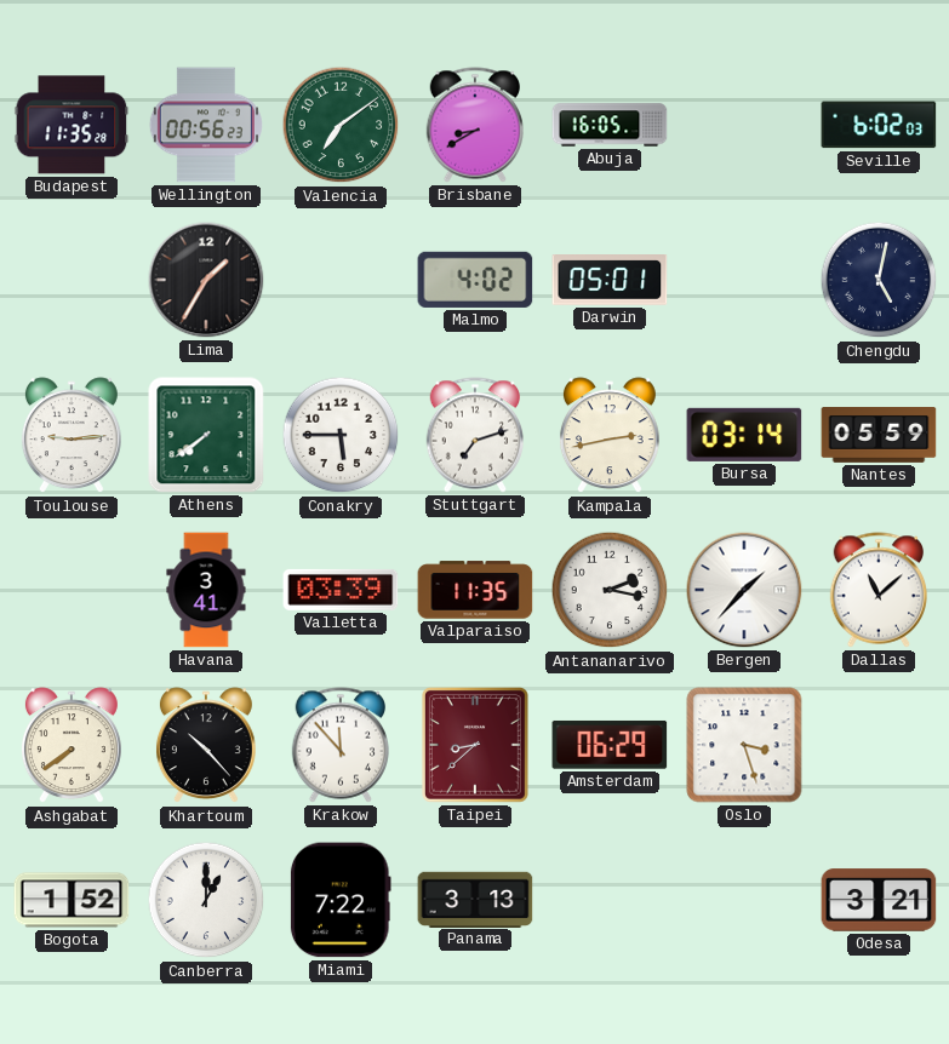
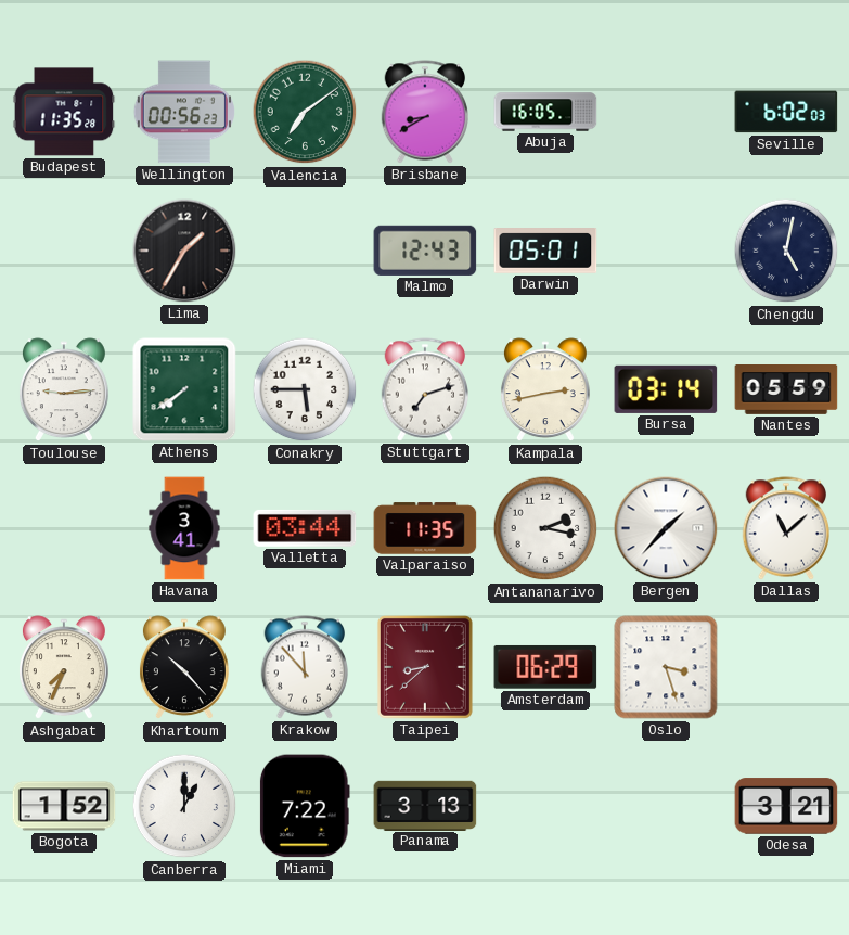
Malmo: 4:02 -> 12:43 (425, 251)
Valletta: 03:39 -> 03:44 (305, 528)
Ashgabat: 7:39 -> 7:34 (64, 668)
